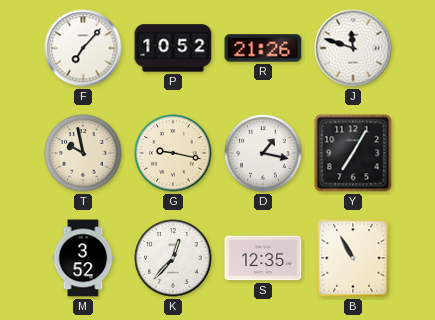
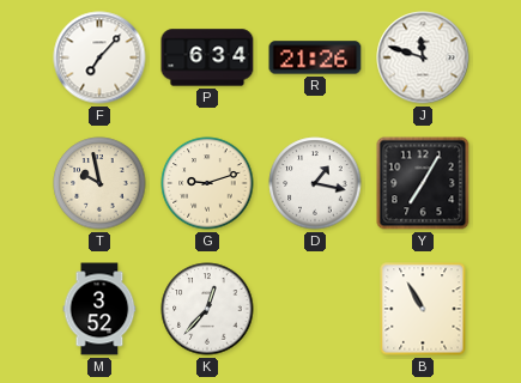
P: 10:52 -> 6:34 (207, 57)
G: 9:17 -> 9:12 (207, 183)
S: 12:35 -> none (263, 258)
